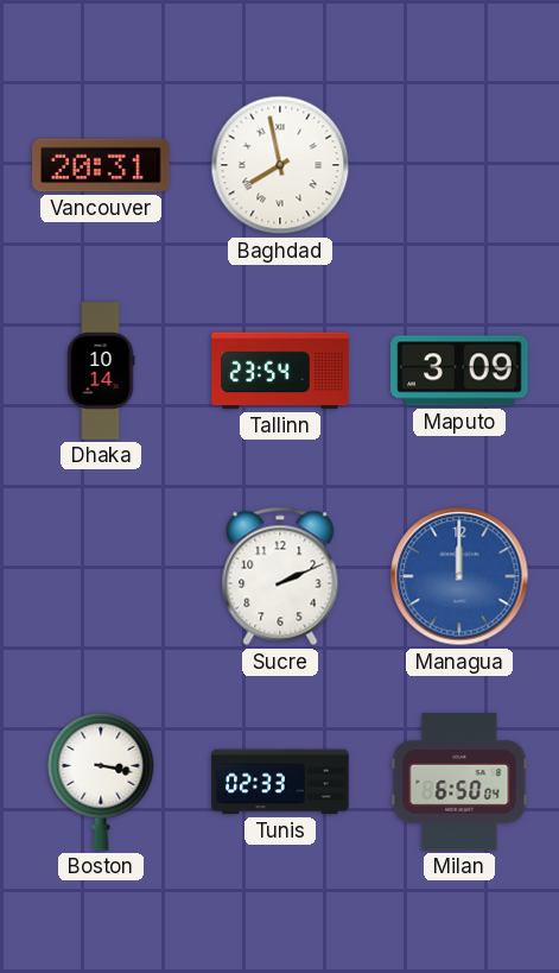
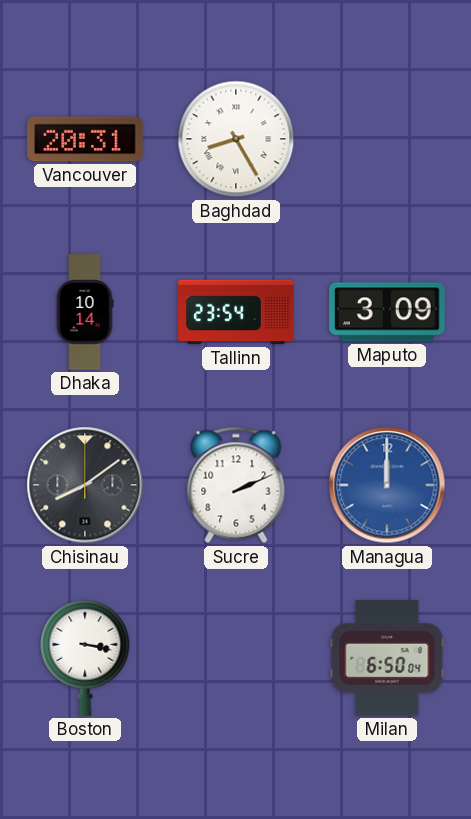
Baghdad: 7:58 -> 8:25 (236, 139)
Chisinau: none -> 8:09 (85, 485)
Tunis: 02:33 -> none (280, 782)
